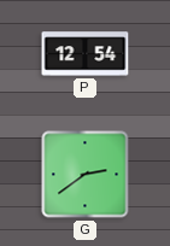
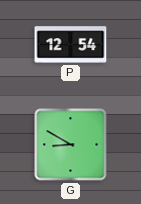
G: 2:39 -> 8:50 (71, 145)
